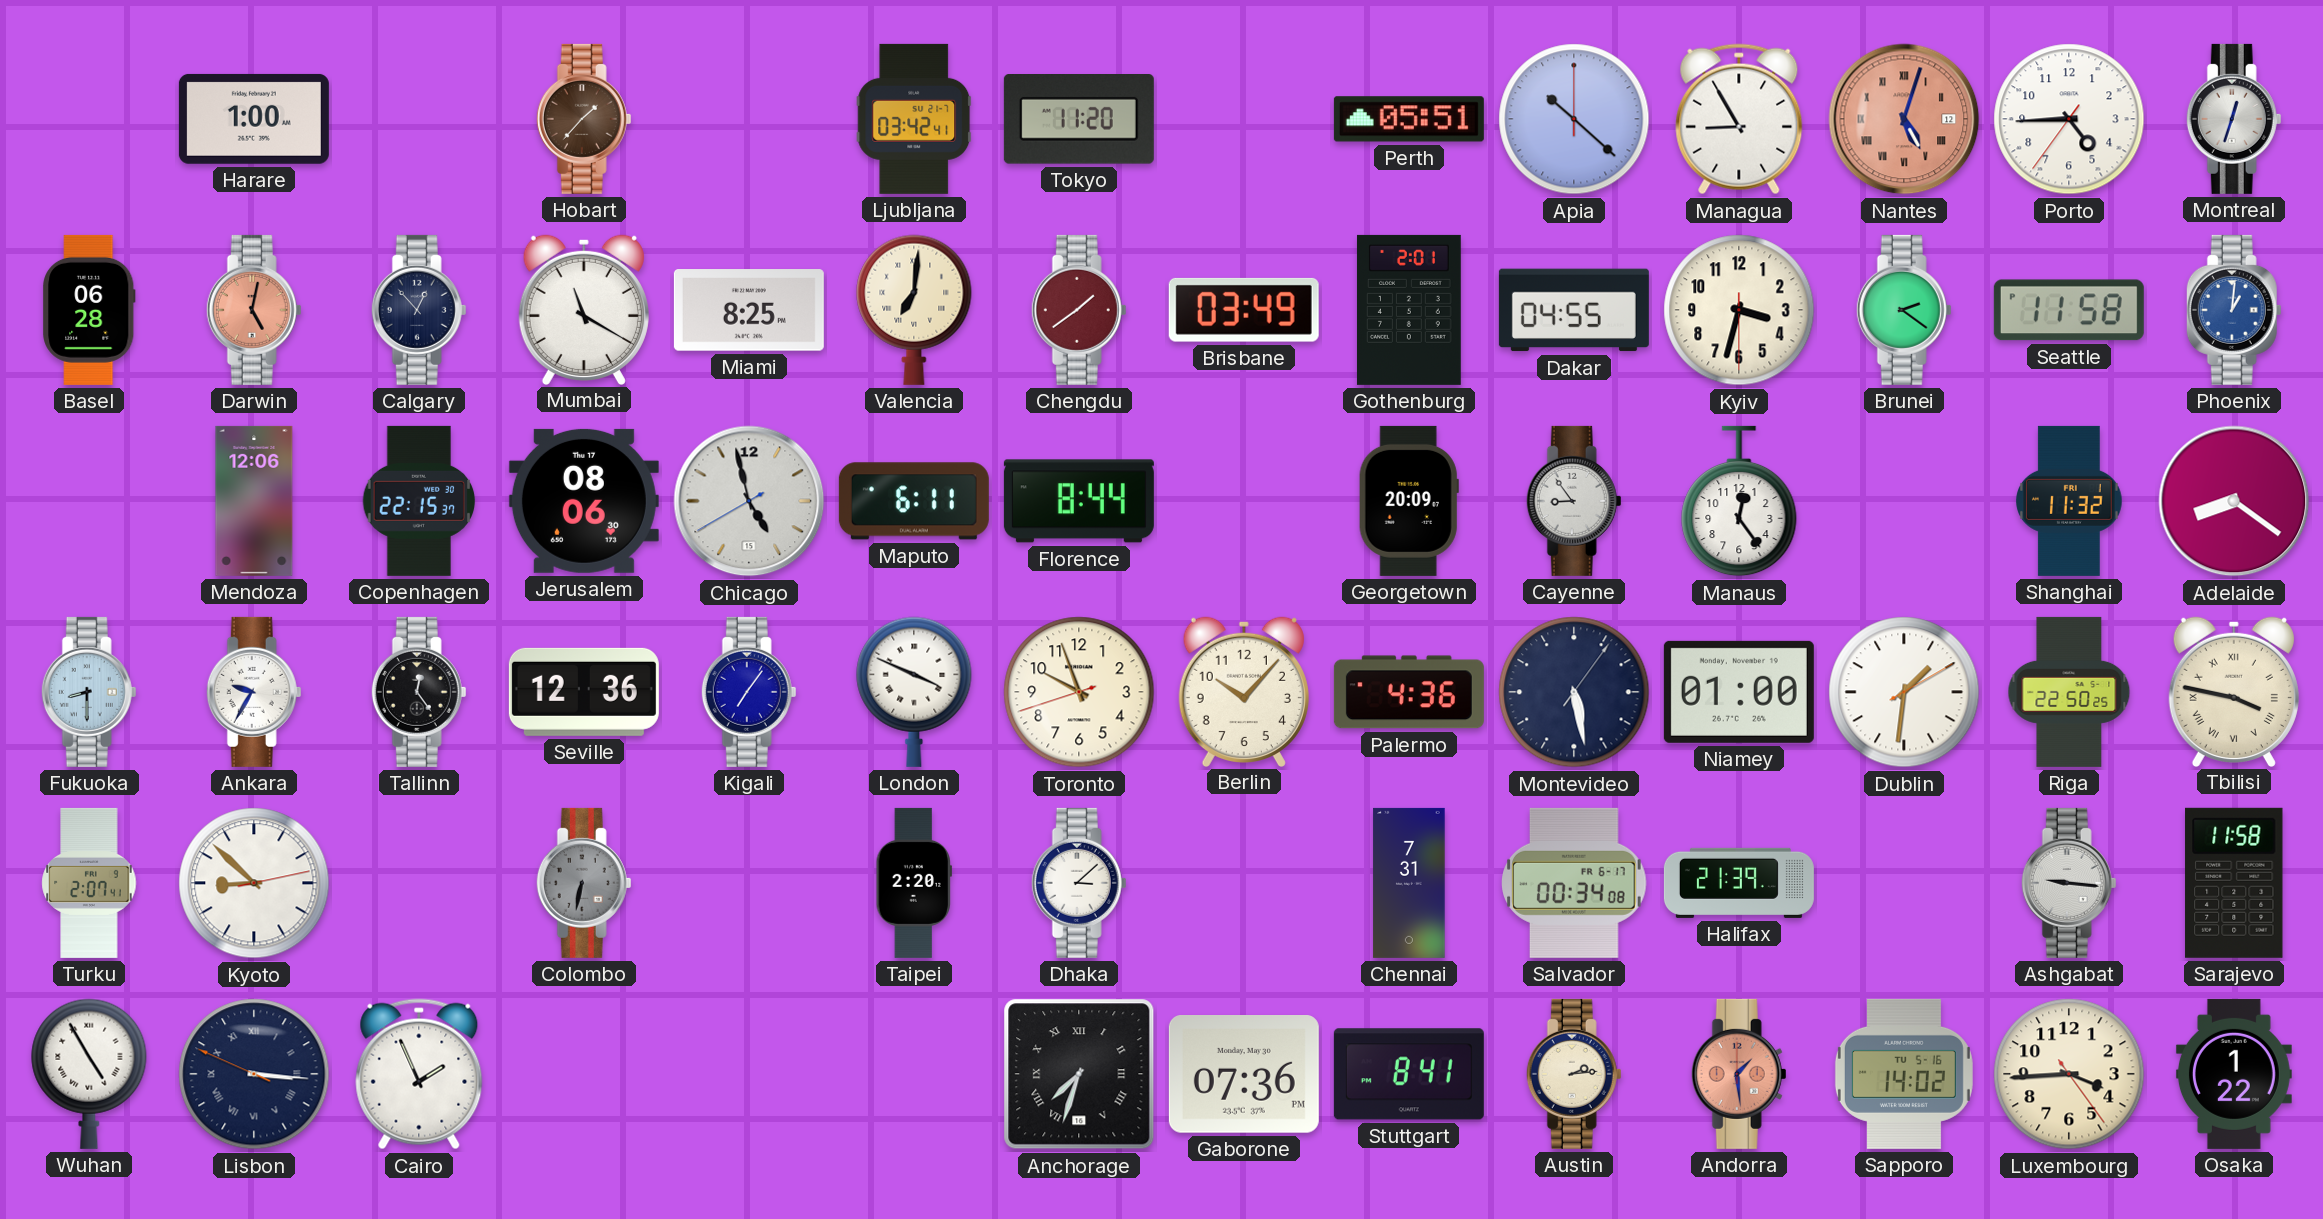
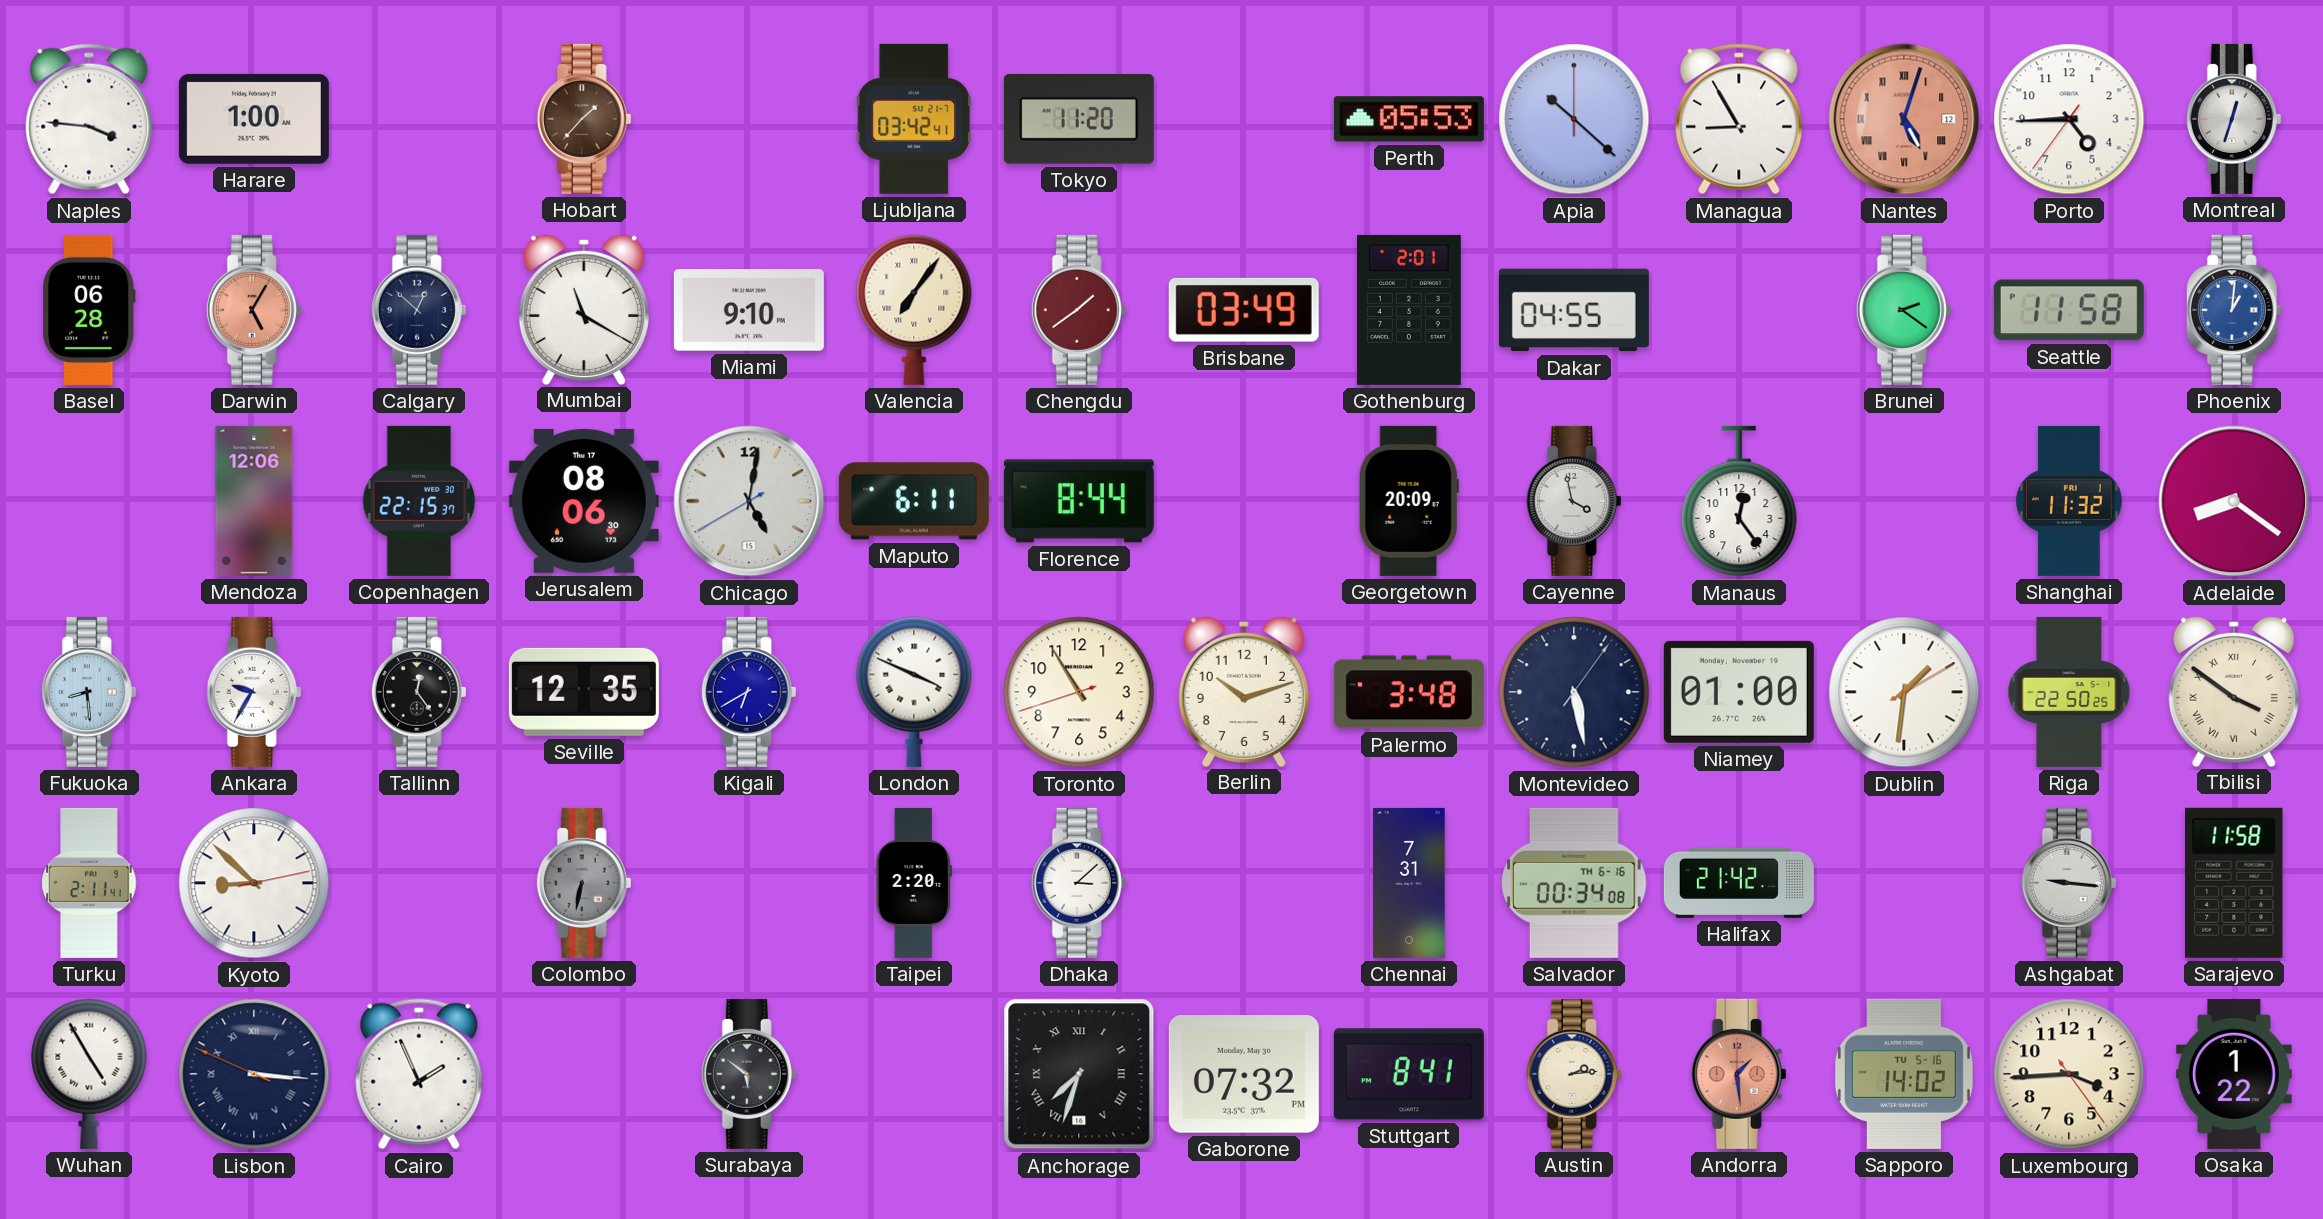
Naples: none -> 3:46 (89, 119)
Perth: 05:51 -> 05:53 (1409, 119)
Darwin: 5:02 -> 5:05 (254, 310)
Calgary: 12:53 -> 12:52 (419, 310)
Miami: 8:25 -> 9:10 (749, 310)
Valencia: 7:01 -> 7:06 (914, 310)
Kyiv: 3:32 -> none (1739, 310)
Chicago: 4:57 -> 5:01 (749, 501)
Cayenne: 8:54 -> 3:58 (1574, 501)
Fukuoka: 8:30 -> 8:29 (89, 692)
Seville: 12:36 -> 12:35 (584, 692)
Kigali: 7:06 -> 6:40 (749, 692)
Toronto: 9:56 -> 10:54 (1079, 692)
Berlin: 10:07 -> 10:12 (1244, 691)
Palermo: 4:36 -> 3:48 (1409, 692)
Tbilisi: 3:47 -> 3:51 (2234, 691)
Turku: 2:07 -> 2:11 (89, 883)
Salvador date: FR 6-17 -> TH 6-16 (1574, 883)
Halifax: 21:39 -> 21:42 (1739, 883)
Surabaya: none -> 5:51 (749, 1074)
Gaborone: 07:36 -> 07:32 (1244, 1075)
